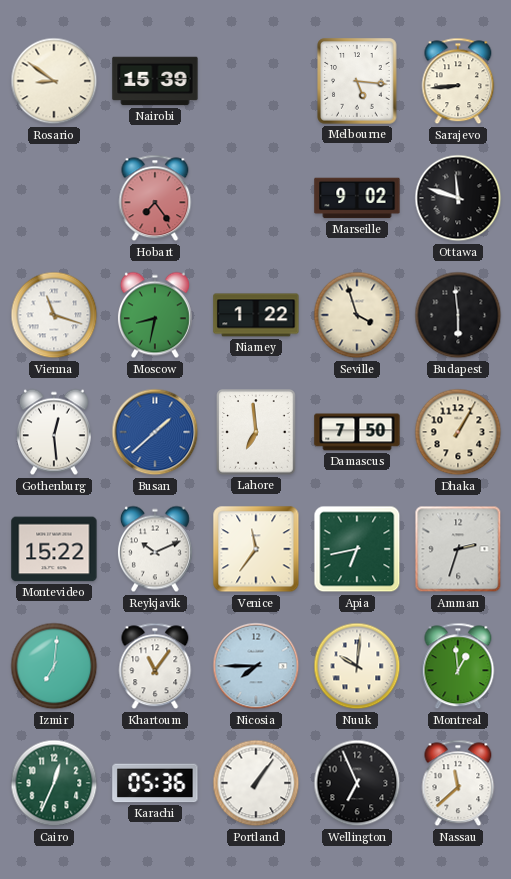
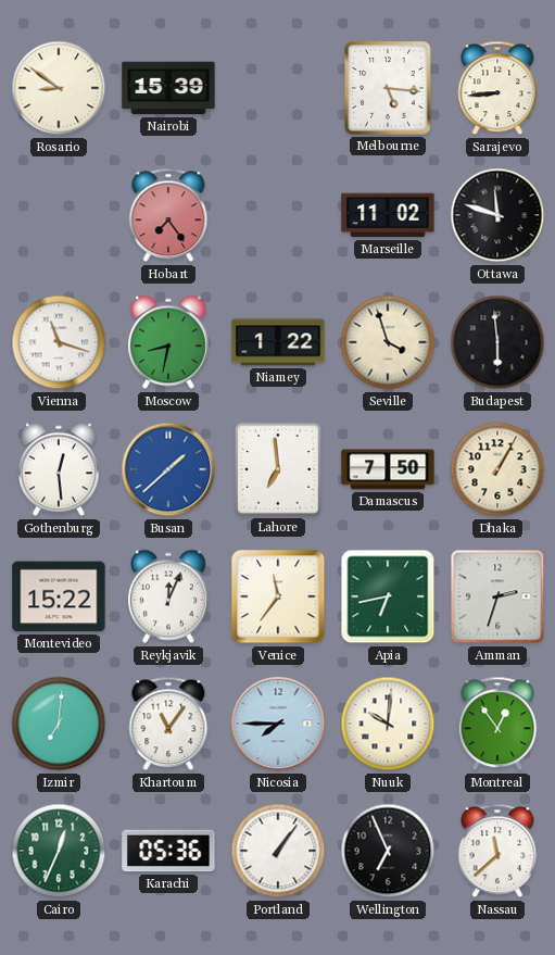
Marseille: 9:02 -> 11:02 (388, 215)
Reykjavik: 10:11 -> 12:04 (168, 596)
Montreal: 12:59 -> 12:54 (497, 724)
